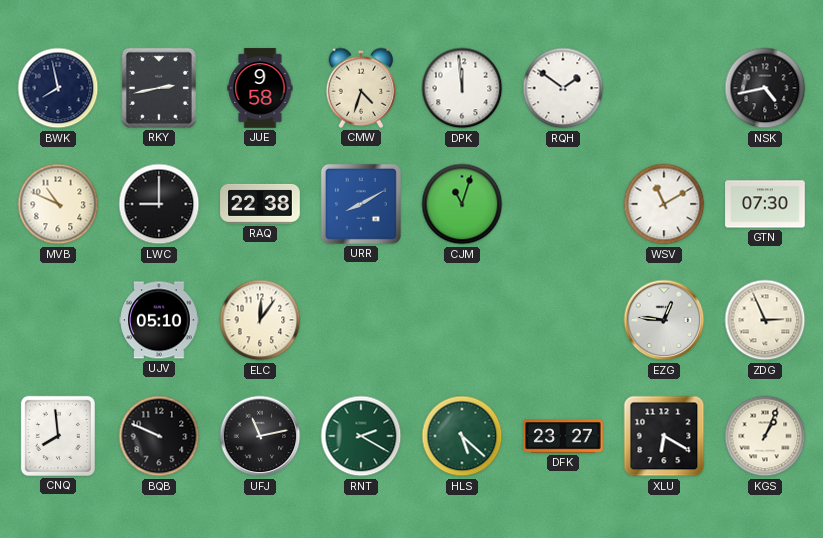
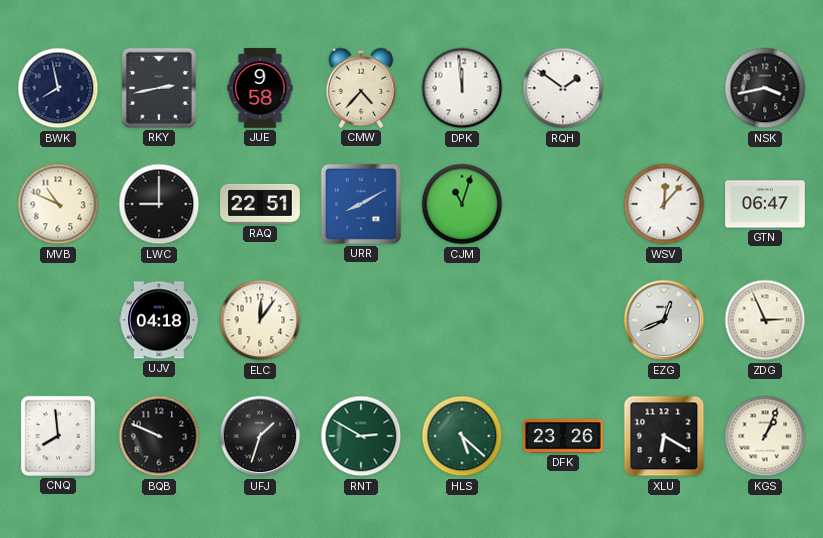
CMW: 4:33 -> 4:37 (361, 88)
NSK: 4:43 -> 3:43 (765, 88)
RAQ: 22:38 -> 22:51 (260, 204)
WSV: 11:10 -> 12:07 (664, 204)
GTN: 07:30 -> 06:47 (765, 204)
UJV: 05:10 -> 04:18 (159, 320)
EZG: 12:46 -> 12:41 (664, 320)
UFJ: 11:13 -> 1:33 (260, 436)
RNT: 2:20 -> 2:50 (361, 436)
DFK: 23:27 -> 23:26 (563, 436)
